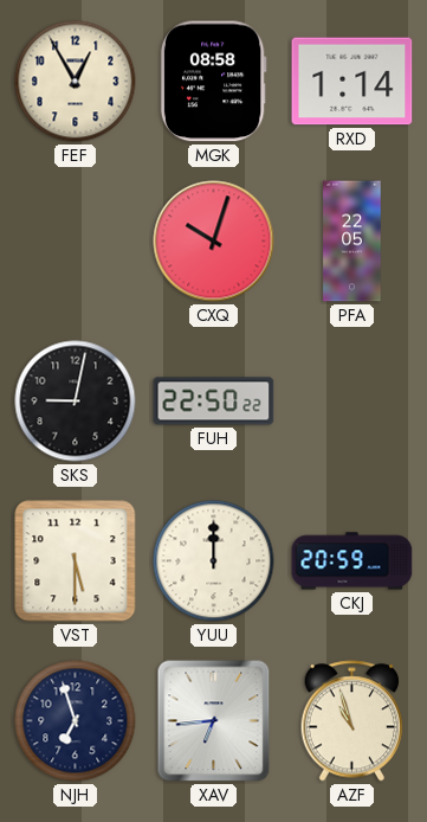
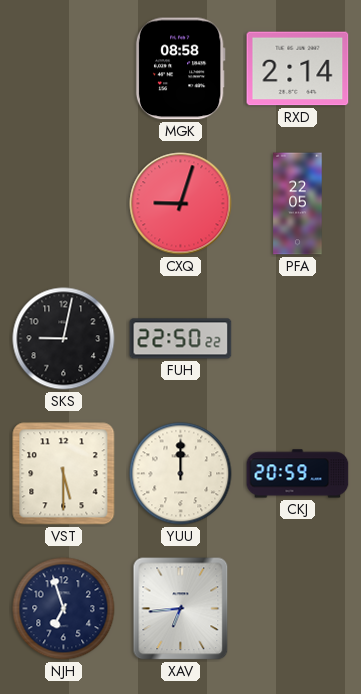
FEF: 12:55 -> none (76, 82)
RXD: 1:14 -> 2:14 (298, 69)
CXQ: 10:03 -> 9:03 (181, 204)
AZF: 10:57 -> none (352, 721)
